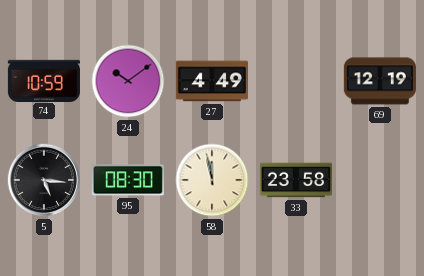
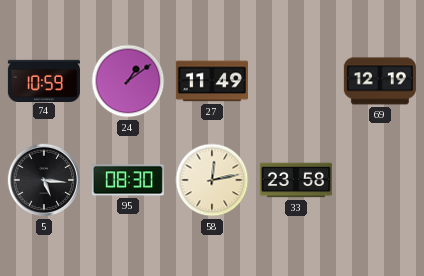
24: 10:09 -> 1:09 (128, 81)
27: 4:49 -> 11:49 (212, 81)
58: 11:58 -> 12:13 (212, 180)
